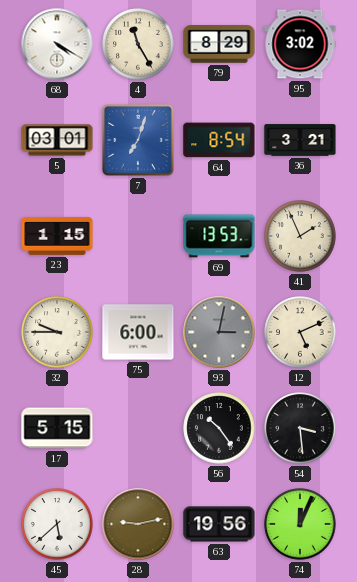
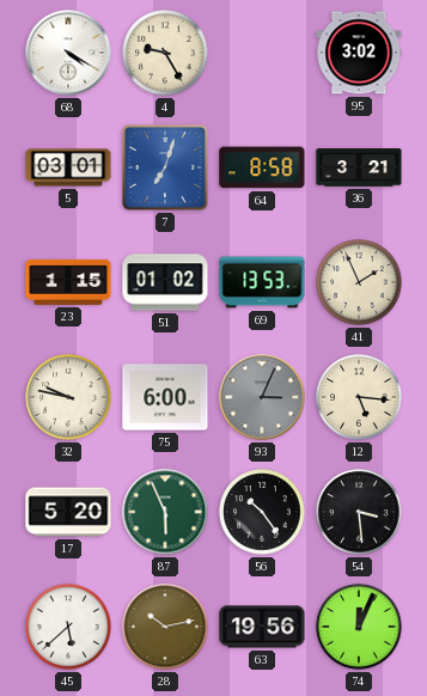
4: 11:25 -> 9:25 (165, 53)
79: 8:29 -> none (219, 44)
64: 8:54 -> 8:58 (262, 167)
51: none -> 01:02 (165, 282)
32: 9:45 -> 9:47 (68, 397)
93: 3:02 -> 3:04 (262, 397)
12: 5:11 -> 5:16 (359, 397)
17: 5:15 -> 5:20 (68, 512)
87: none -> 5:56 (165, 512)
28: 9:13 -> 10:13 (165, 627)
